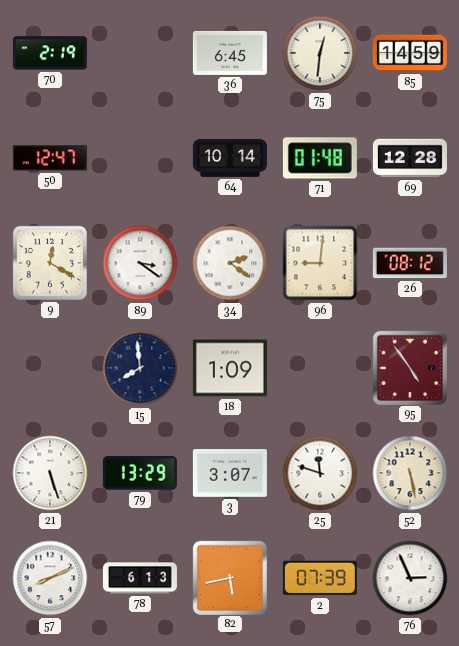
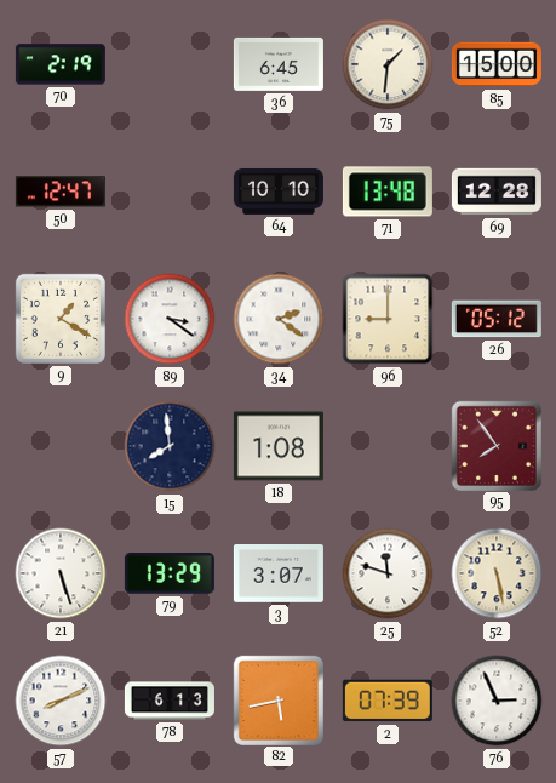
75: 12:31 -> 1:31 (388, 64)
85: 14:59 -> 15:00 (497, 64)
64: 10:14 -> 10:10 (279, 192)
71: 01:48 -> 13:48 (388, 192)
9: 12:20 -> 1:20 (61, 319)
96: 9:01 -> 9:00 (388, 319)
26: 08:12 -> 05:12 (497, 319)
18: 1:09 -> 1:08 (279, 446)
95: 4:54 -> 7:54 (495, 445)
